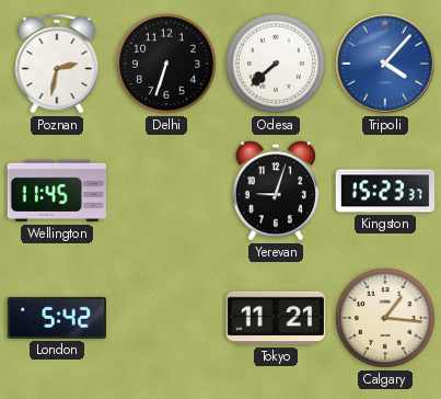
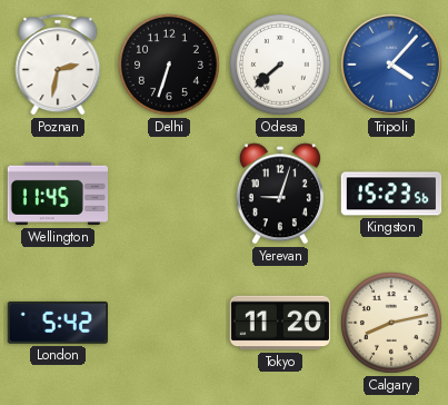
Kingston: 15:23:37 -> 15:23:56 (391, 194)
Tokyo: 11:21 -> 11:20 (280, 323)
Calgary: 1:16 -> 8:13 (391, 323)
